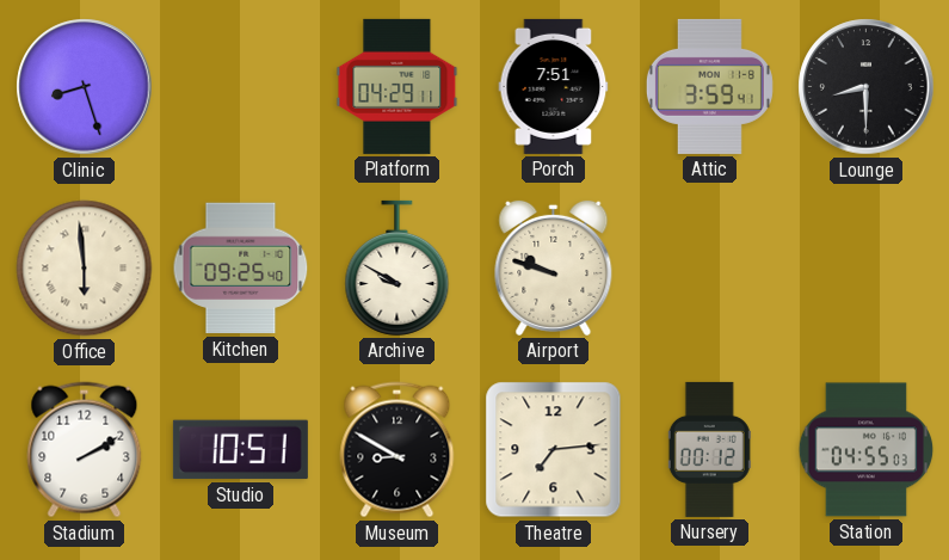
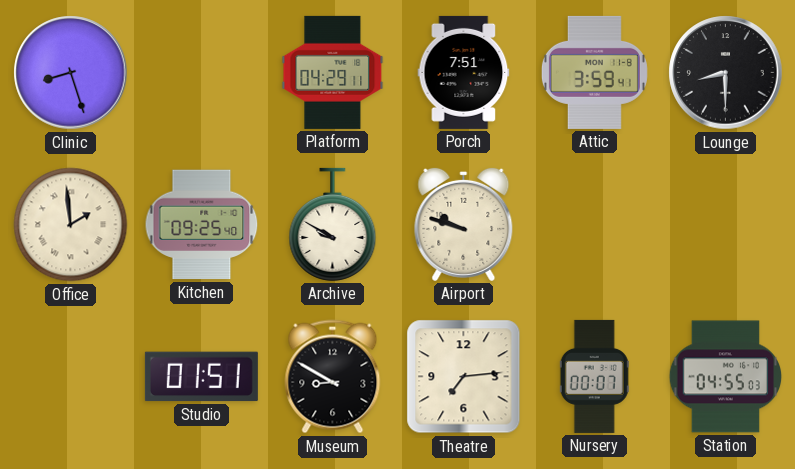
Office: 5:59 -> 1:59 (71, 225)
Stadium: 2:10 -> none (85, 450)
Studio: 10:51 -> 01:51 (201, 377)
Nursery: 00:12 -> 00:07 (594, 376)
